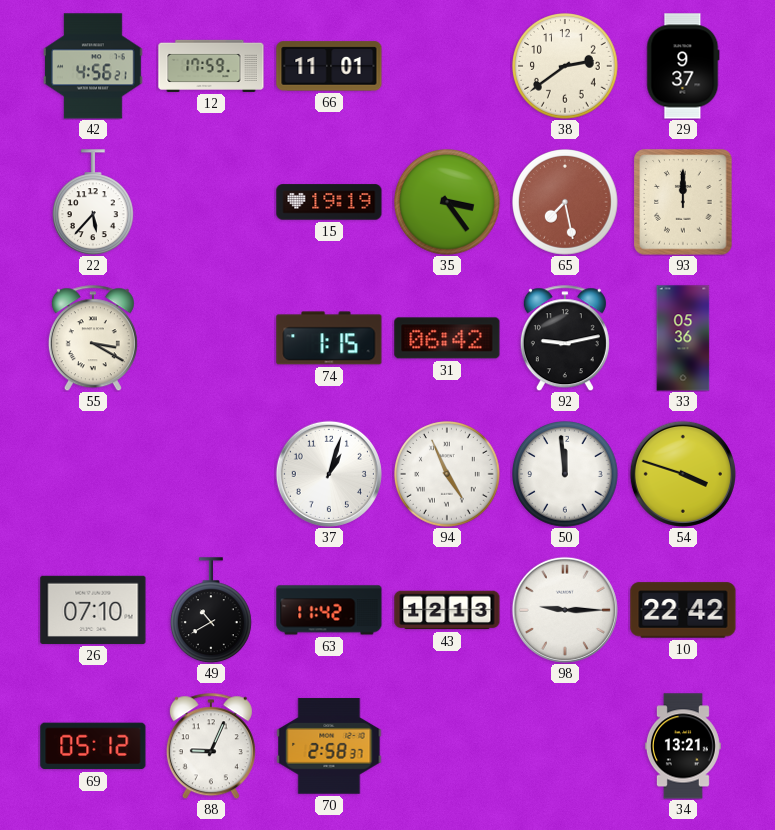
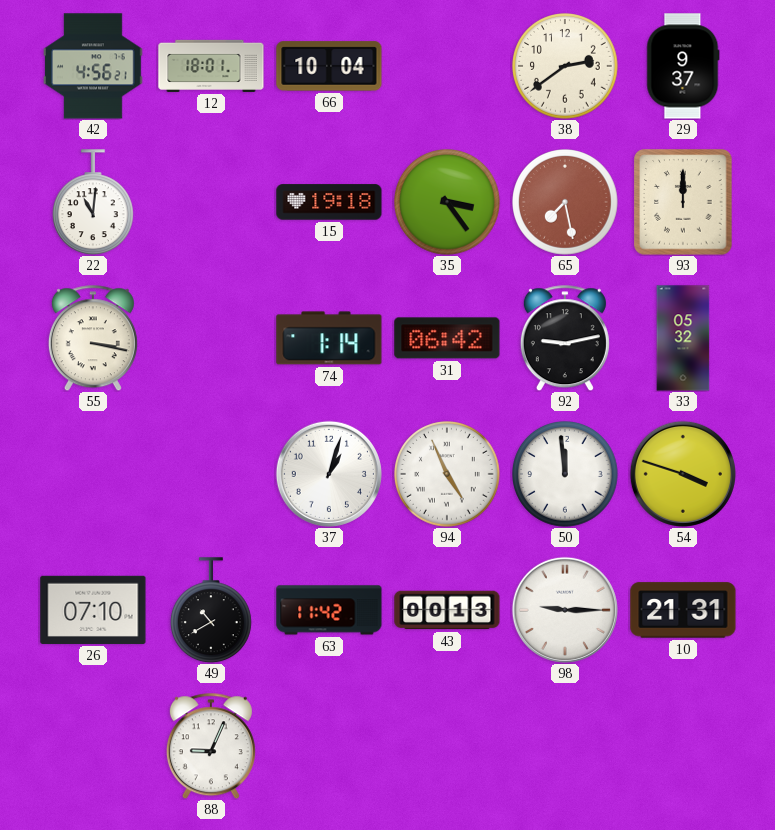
12: 17:59 -> 18:01 (211, 66)
66: 11:01 -> 10:04 (329, 66)
22: 5:37 -> 11:01 (93, 202)
15: 19:19 -> 19:18 (329, 202)
55: 3:20 -> 3:17 (93, 338)
74: 1:15 -> 1:14 (329, 338)
33: 05:36 -> 05:32 (683, 338)
43: 12:13 -> 00:13 (447, 610)
10: 22:42 -> 21:31 (683, 610)
69: 05:12 -> none (93, 746)
70: 2:58 -> none (329, 746)
34: 13:21 -> none (683, 746)
